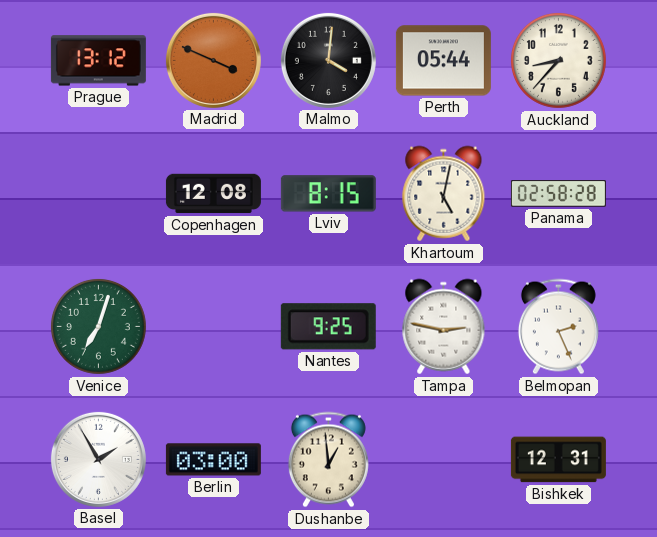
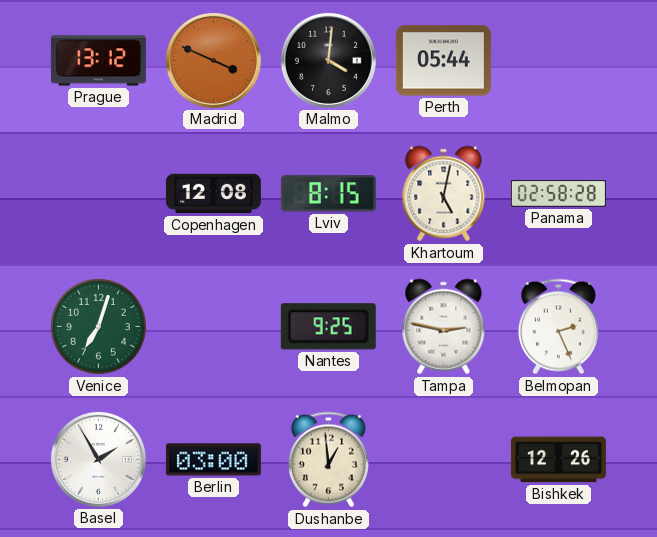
Auckland: 8:37 -> none (558, 60)
Bishkek: 12:31 -> 12:26 (558, 460)
